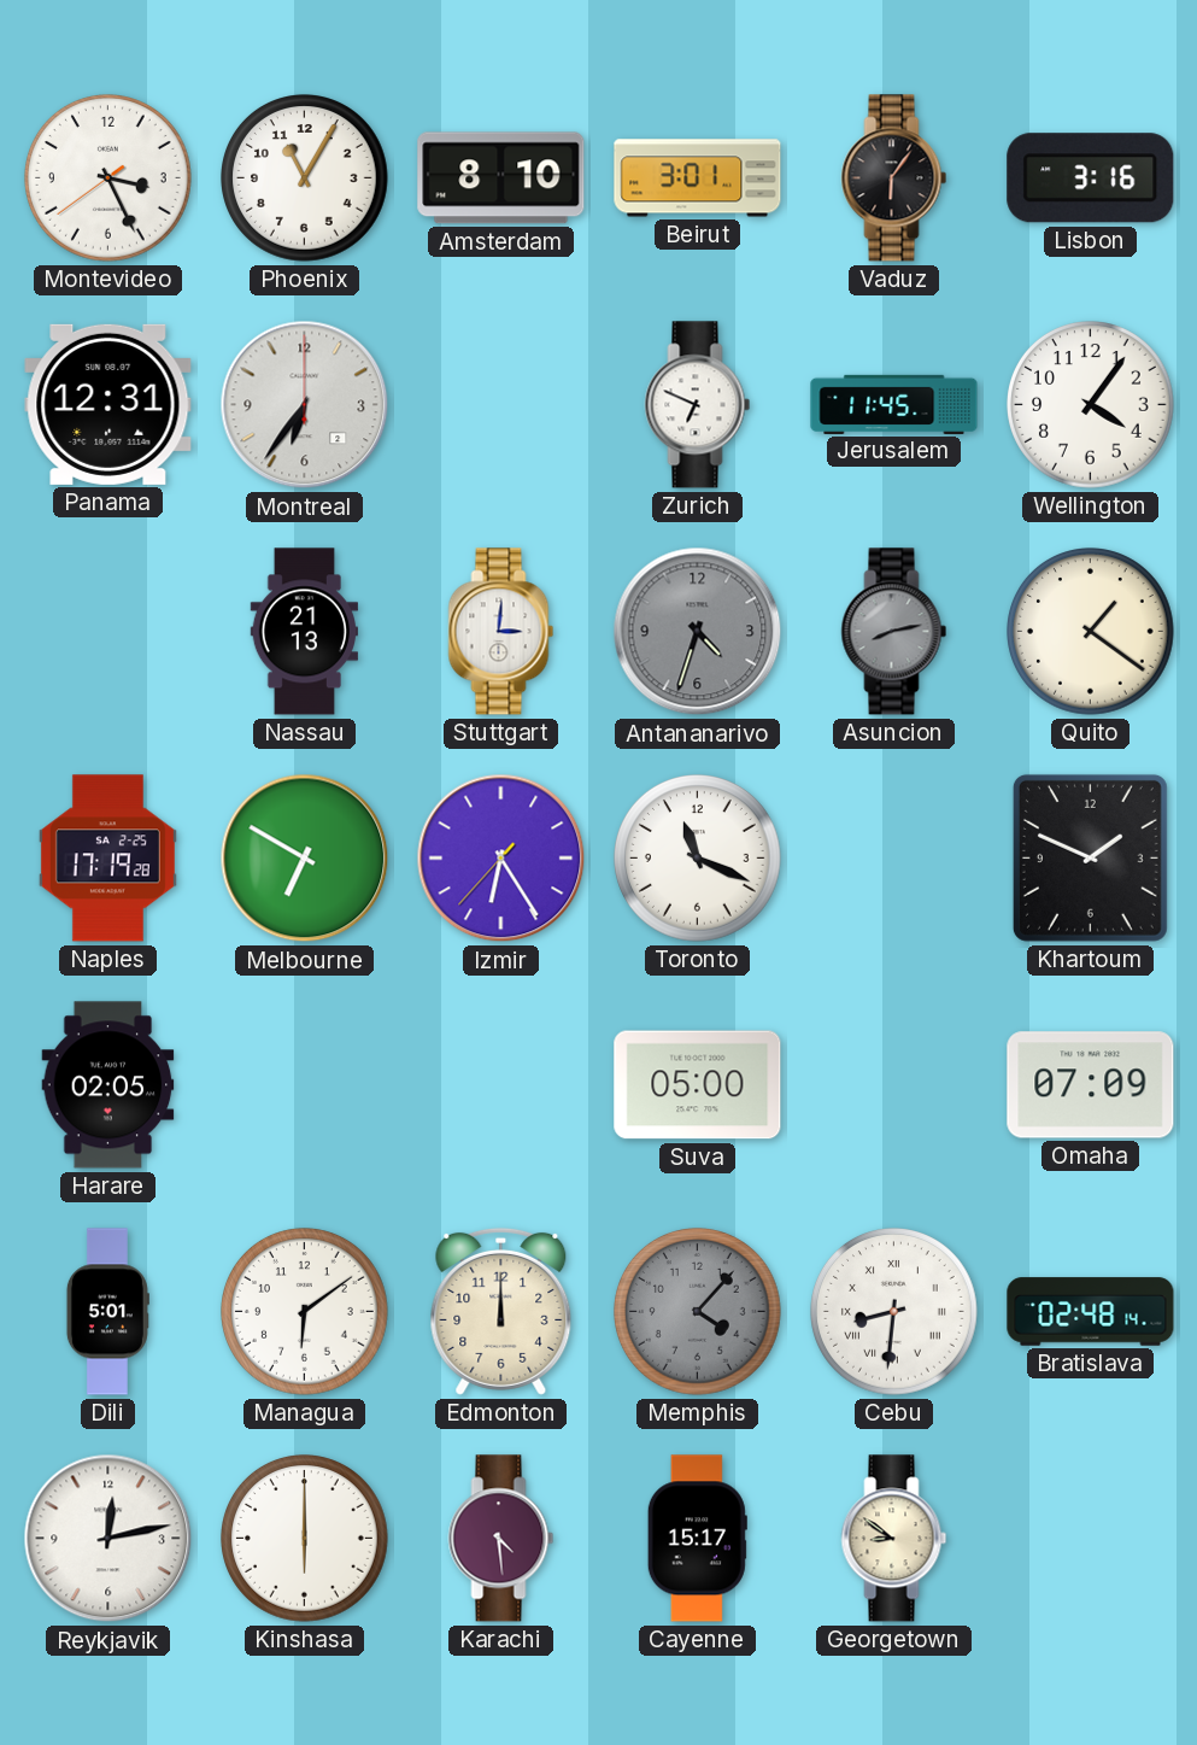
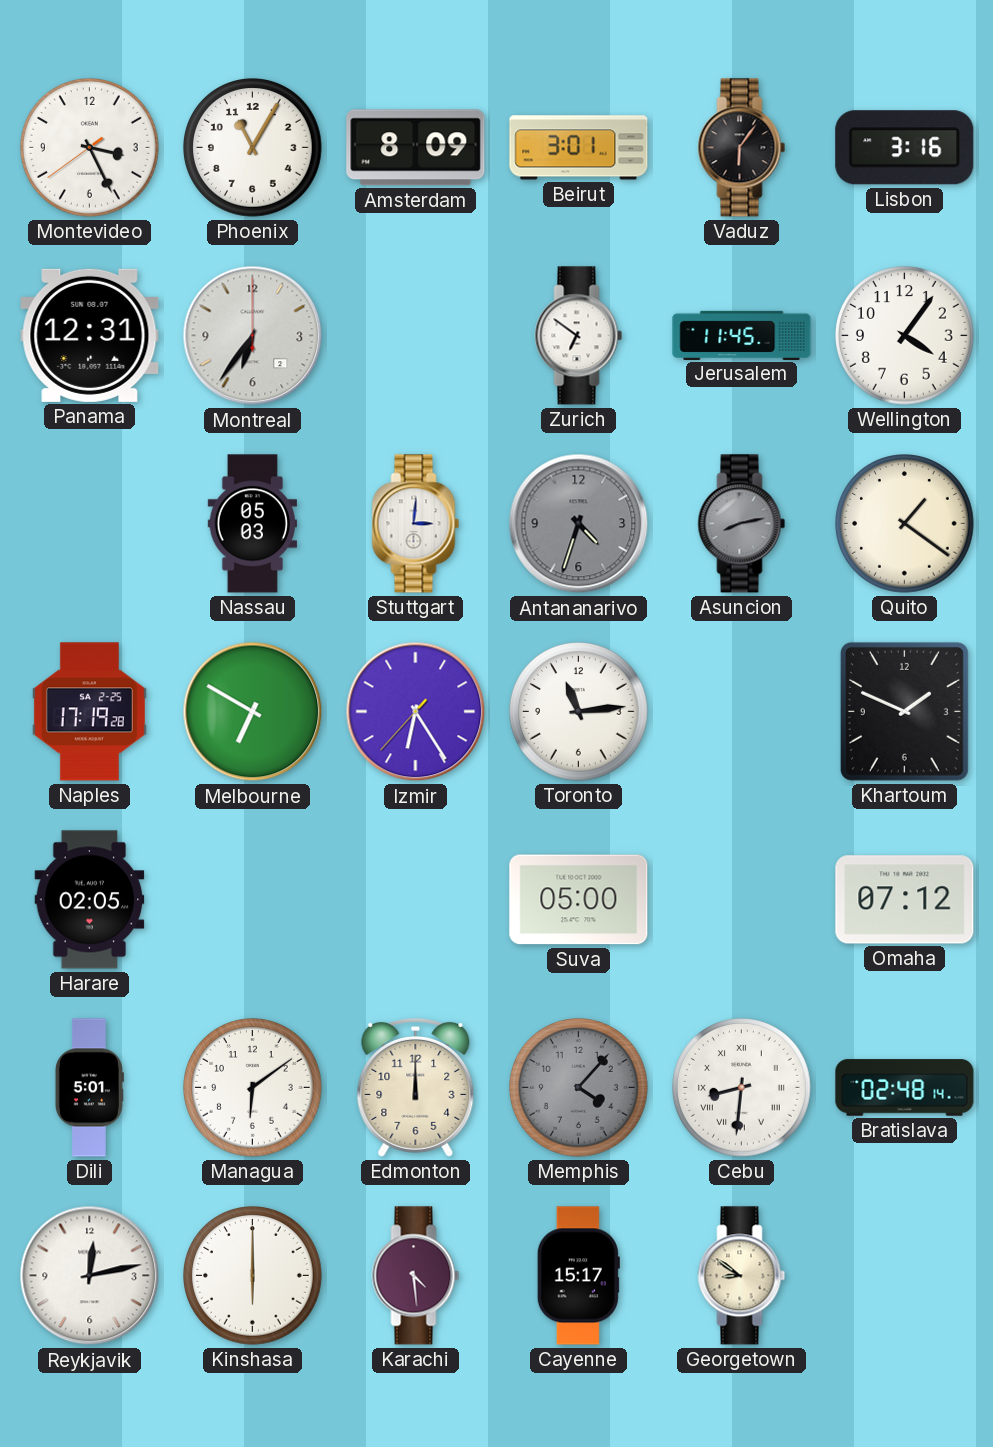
Amsterdam: 8:10 -> 8:09 (416, 148)
Zurich: 6:49 -> 6:51 (579, 336)
Nassau: 21:13 -> 05:03 (252, 524)
Toronto: 11:19 -> 11:14 (579, 712)
Omaha: 07:09 -> 07:12 (905, 900)
